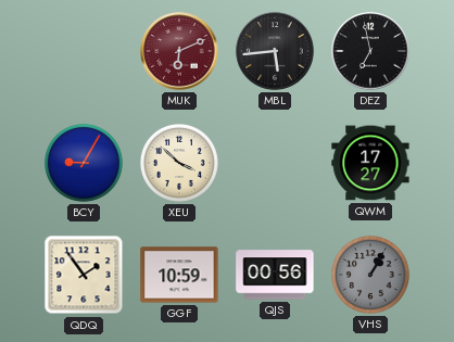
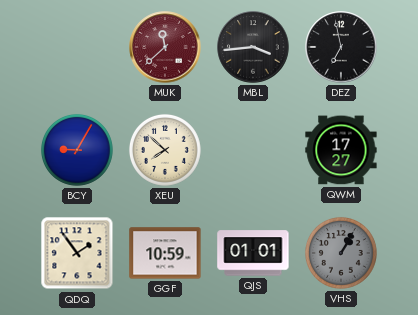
MUK: 6:11 -> 11:38 (165, 47)
MBL: 5:44 -> 3:44 (253, 47)
XEU: 3:52 -> 7:52 (165, 150)
QJS: 00:56 -> 01:01 (253, 253)
